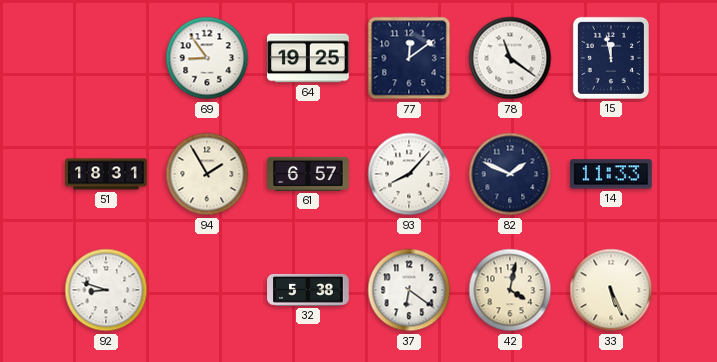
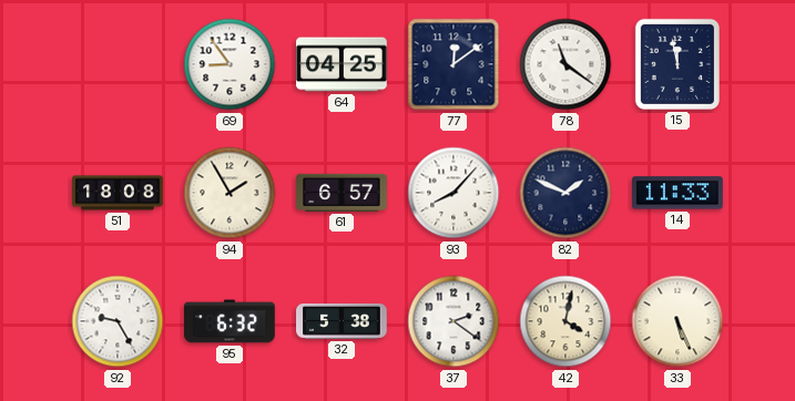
64: 19:25 -> 04:25 (342, 64)
51: 18:31 -> 18:08 (118, 193)
92: 8:48 -> 9:25 (118, 321)
95: none -> 6:32 (231, 321)
37: 6:21 -> 2:21 (453, 321)
